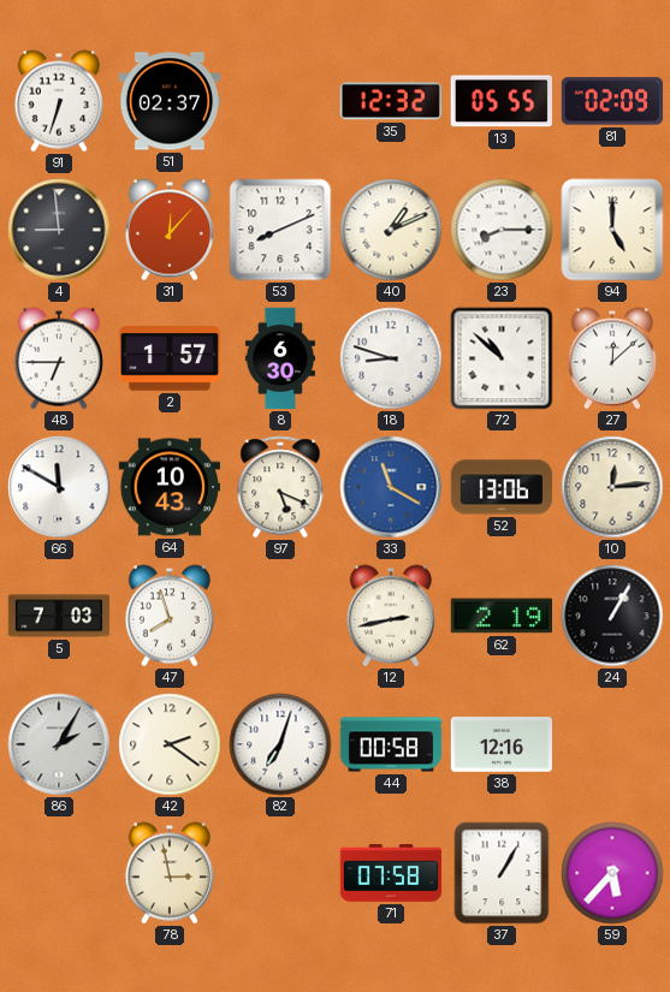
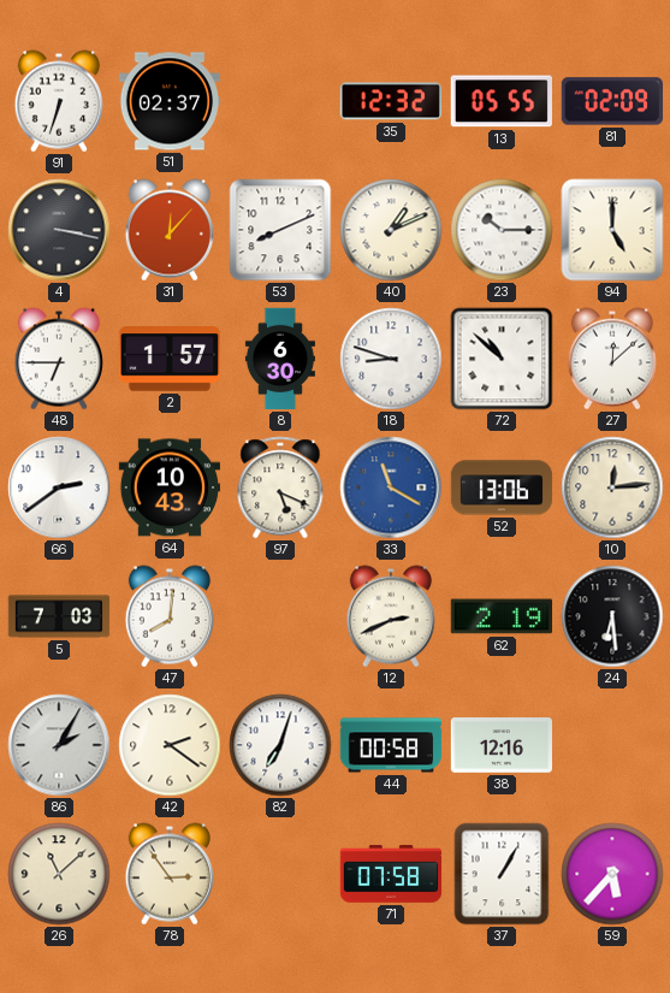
4: 8:59 -> 3:17 (59, 230)
23: 8:15 -> 10:15 (502, 230)
66: 11:50 -> 2:39 (59, 487)
47: 7:57 -> 8:01 (170, 616)
12: 2:43 -> 2:41 (391, 616)
24: 1:05 -> 6:29 (612, 616)
26: none -> 11:08 (59, 874)
78: 2:58 -> 2:54 (170, 874)
